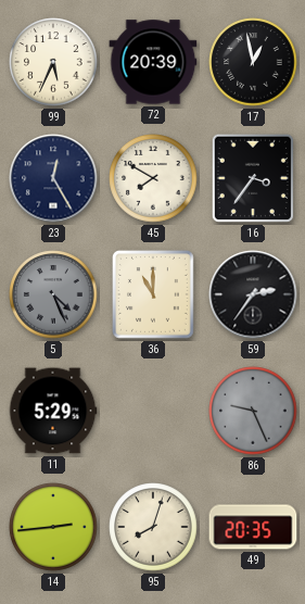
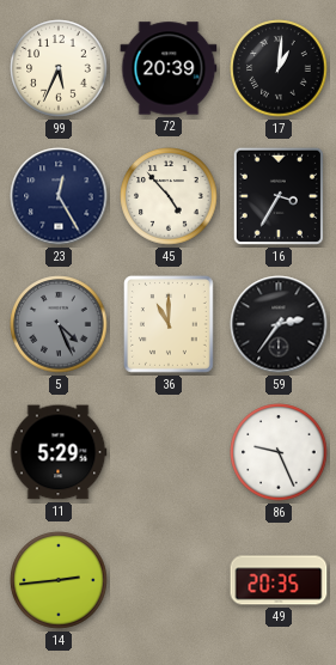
17: 12:58 -> 1:01 (279, 68)
45: 7:50 -> 4:53 (169, 196)
16: 3:36 -> 3:35 (279, 196)
86 dial: grey -> white (279, 452)
95: 8:03 -> none (153, 527)
